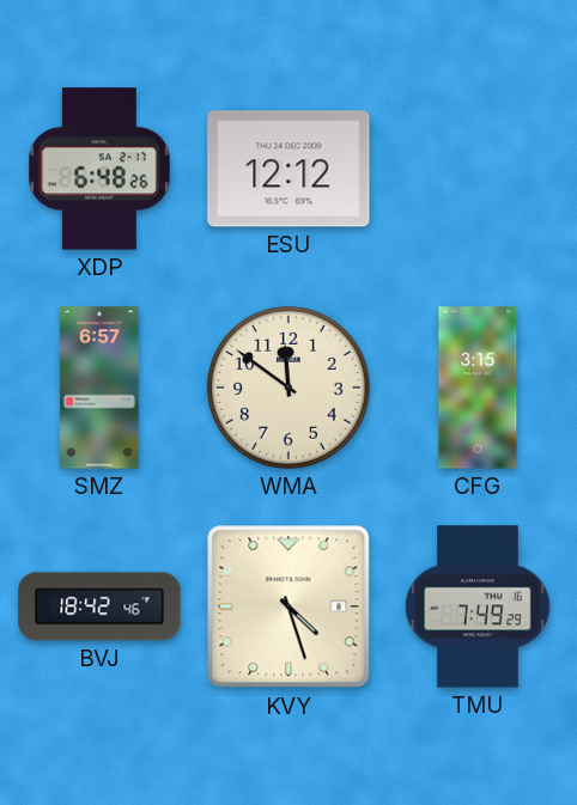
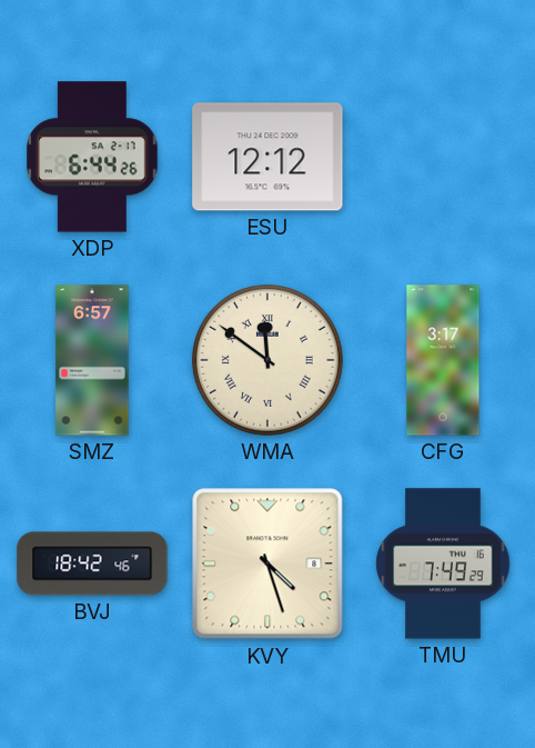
XDP: 6:48 -> 6:44 (92, 157)
WMA numerals: Arabic -> Roman (267, 360)
CFG: 3:15 -> 3:17 (443, 360)
